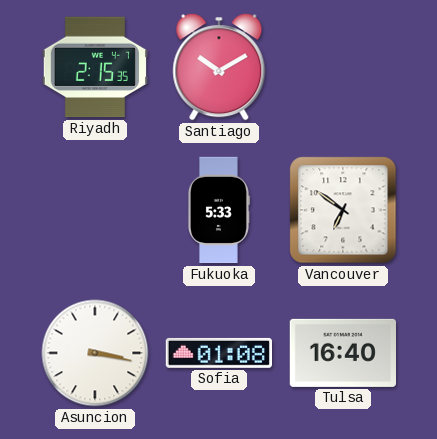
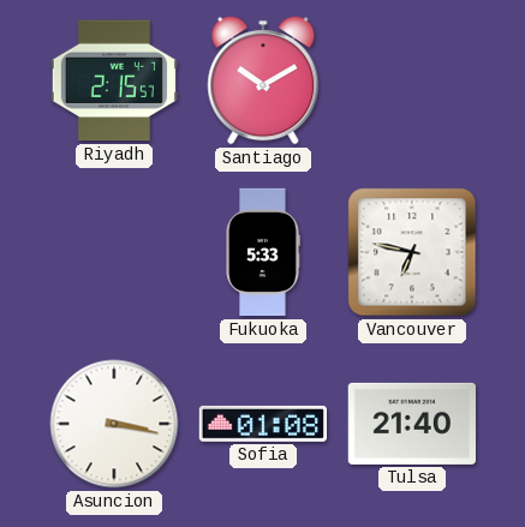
Riyadh: 2:15:35 -> 2:15:57 (113, 80)
Vancouver: 6:51 -> 6:47 (412, 252)
Tulsa: 16:40 -> 21:40 (411, 424)
